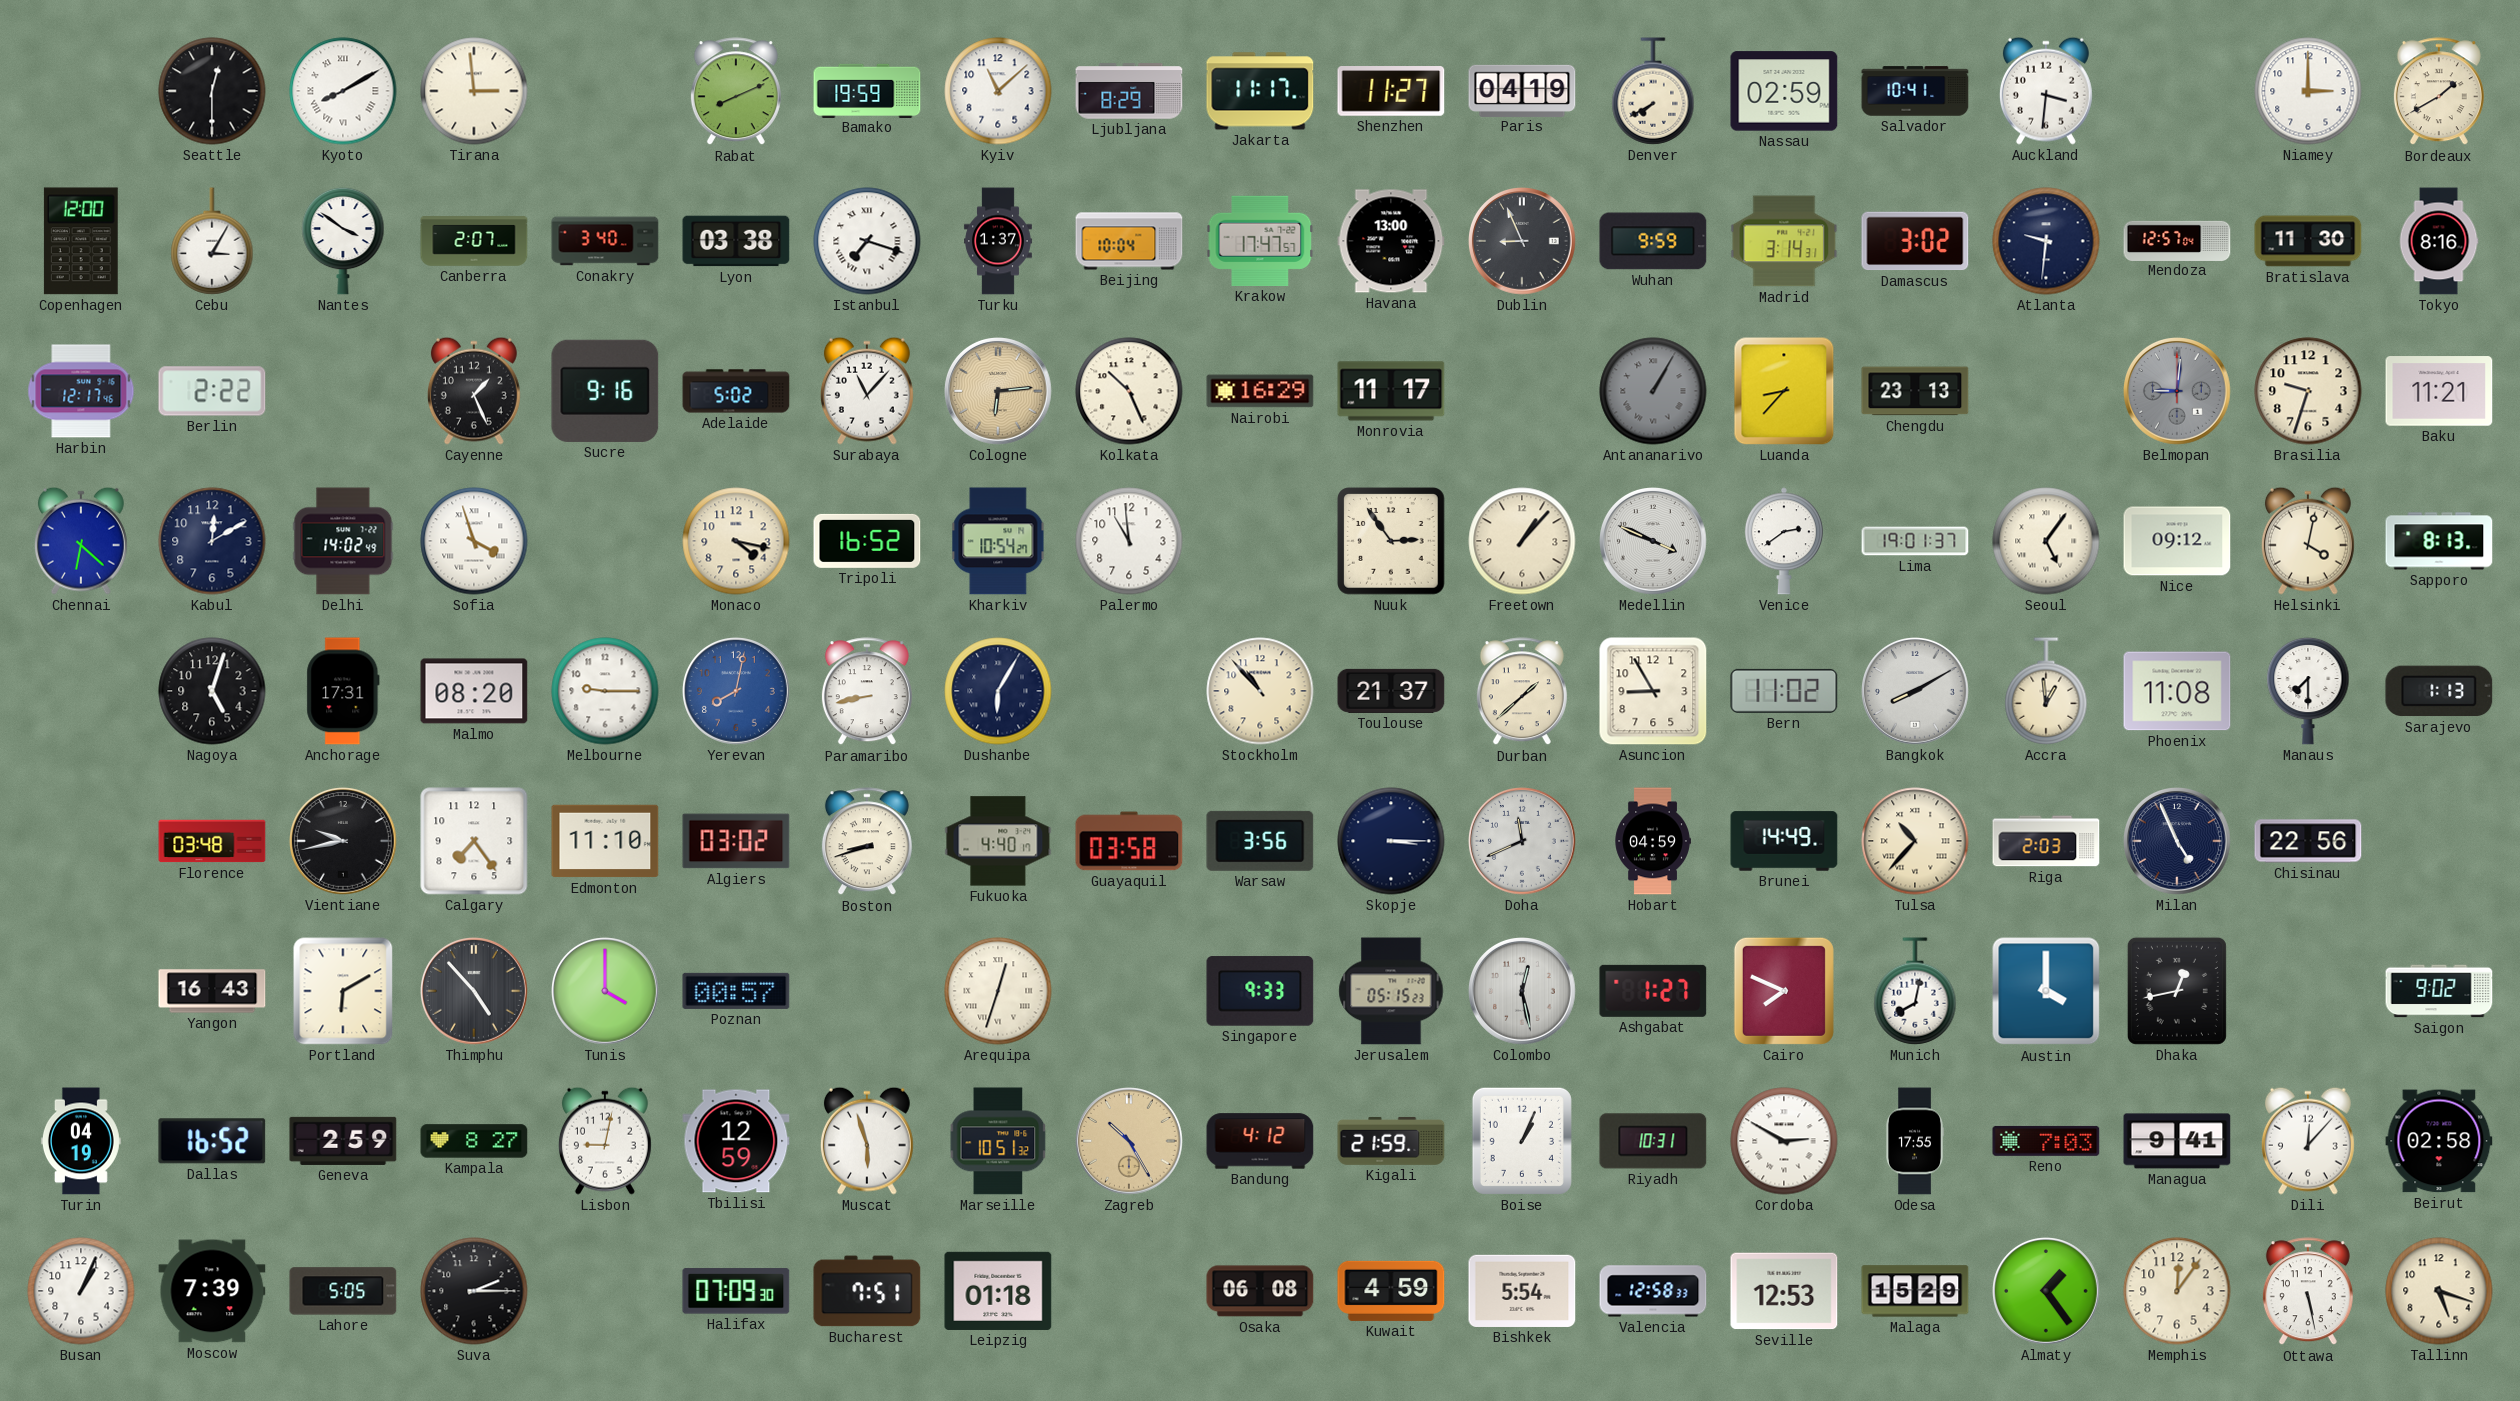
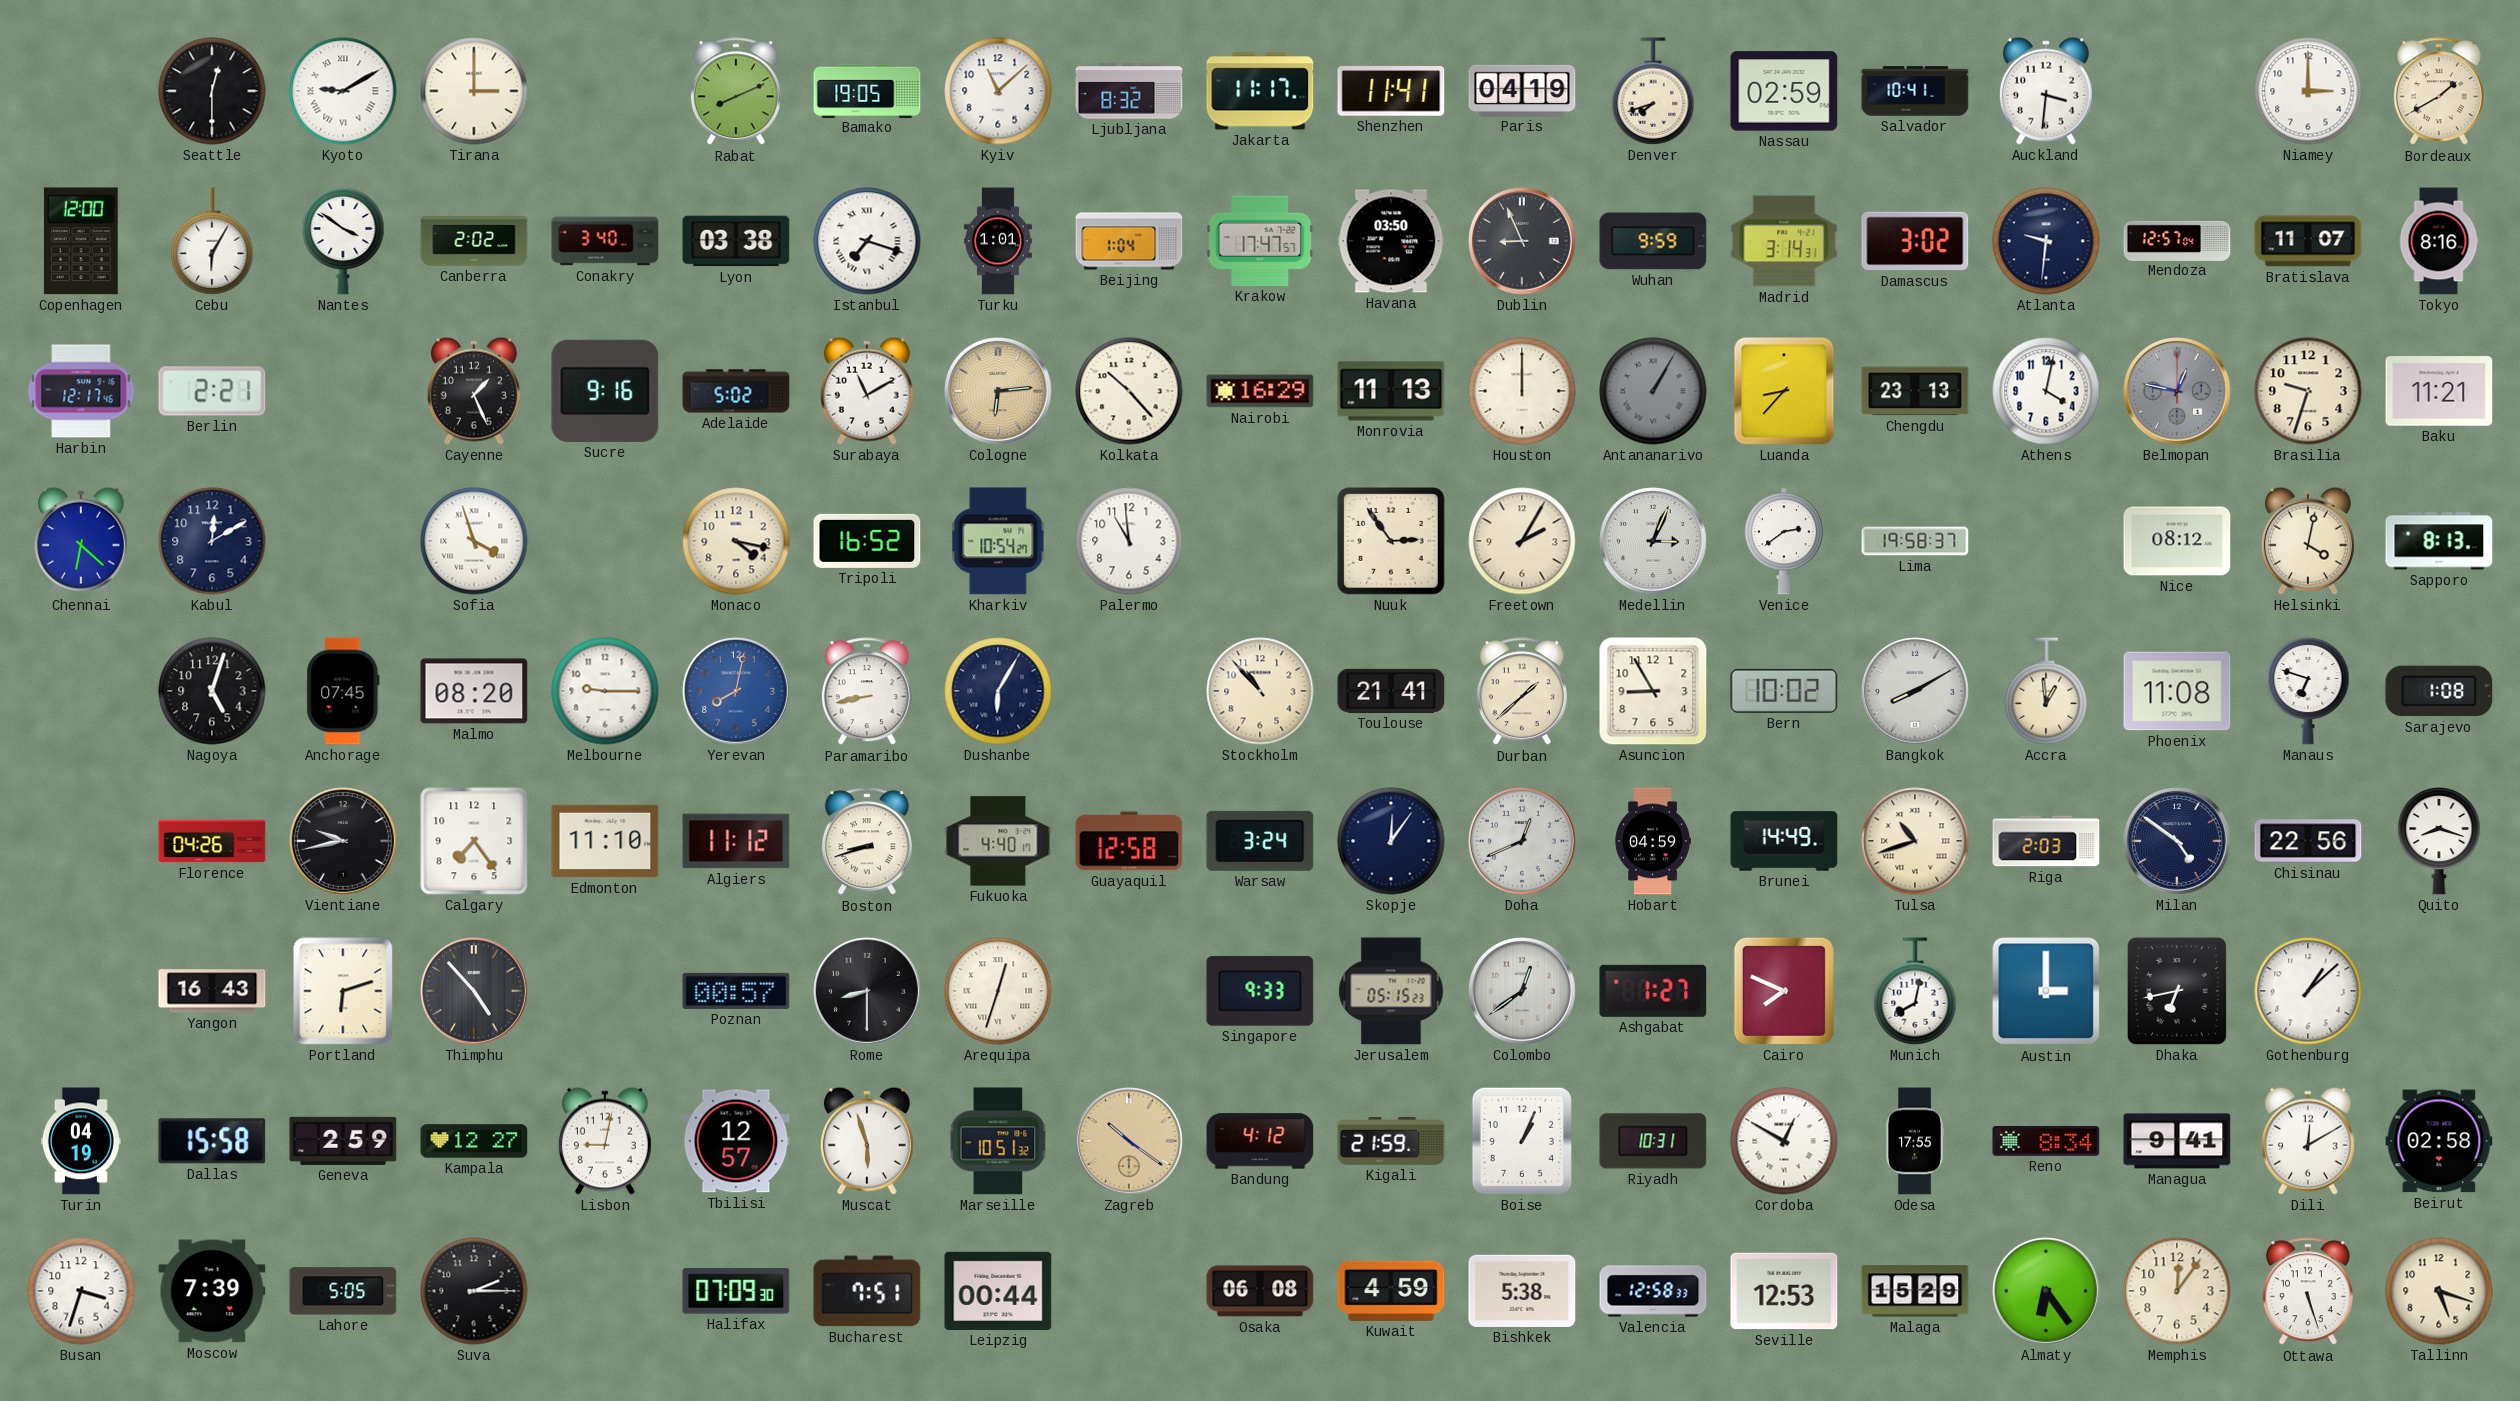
Kyoto: 8:10 -> 9:10 (343, 91)
Tirana: 2:59 -> 3:00 (474, 91)
Bamako: 19:59 -> 19:05 (867, 90)
Ljubljana: 8:29 -> 8:32 (1129, 91)
Shenzhen: 11:27 -> 11:41 (1391, 91)
Denver: 7:40 -> 7:42 (1653, 91)
Cebu: 3:05 -> 6:05 (212, 241)
Canberra: 2:07 -> 2:02 (474, 241)
Turku: 1:37 -> 1:01 (998, 241)
Beijing: 10:04 -> 1:04 (1129, 241)
Havana: 13:00 -> 03:50 (1391, 241)
Bratislava: 11:30 -> 11:07 (2308, 241)
Berlin: 2:22 -> 2:21 (212, 391)
Surabaya: 11:07 -> 11:10 (867, 391)
Kolkata: 10:26 -> 10:23 (1129, 391)
Monrovia: 11:17 -> 11:13 (1391, 391)
Houston: none -> 12:00 (1522, 391)
Athens: none -> 4:02 (2046, 391)
Belmopan: 9:01 -> 12:47 (2178, 392)
Delhi: 14:02 -> none (343, 541)
Freetown: 1:07 -> 2:05 (1522, 541)
Medellin: 3:49 -> 3:04 (1654, 542)
Lima: 19:01 -> 19:58 (1915, 541)
Seoul: 5:06 -> none (2046, 541)
Nice: 09:12 -> 08:12 (2177, 541)
Anchorage: 17:31 -> 07:45 (343, 691)
Toulouse: 21:37 -> 21:41 (1391, 691)
Bern: 11:02 -> 10:02 (1784, 691)
Manaus: 7:30 -> 6:48 (2308, 691)
Sarajevo: 1:13 -> 1:08 (2439, 691)
Florence: 03:48 -> 04:26 (212, 841)
Algiers: 03:02 -> 11:12 (736, 841)
Guayaquil: 03:58 -> 12:58 (1129, 841)
Warsaw: 3:56 -> 3:24 (1260, 841)
Skopje: 3:15 -> 12:06 (1391, 841)
Doha: 11:41 -> 12:41 (1523, 842)
Tulsa: 10:37 -> 10:42 (1915, 841)
Milan: 4:56 -> 4:51 (2178, 842)
Quito: none -> 8:18 (2439, 841)
Portland: 6:10 -> 6:12 (343, 991)
Tunis: 4:00 -> none (606, 992)
Rome: none -> 8:30 (868, 992)
Colombo: 12:28 -> 12:39 (1523, 992)
Austin: 4:00 -> 3:00 (2046, 991)
Dhaka: 12:43 -> 6:43 (2177, 991)
Gothenburg: none -> 1:08 (2308, 991)
Saigon: 9:02 -> none (2439, 991)
Dallas: 16:52 -> 15:58 (212, 1141)
Kampala: 8:27 -> 12:27 (474, 1141)
Tbilisi: 12:59 -> 12:57 (736, 1141)
Zagreb: 10:25 -> 10:21 (1130, 1142)
Cordoba: 2:50 -> 12:50 (1784, 1141)
Reno: 7:03 -> 8:34 (2046, 1141)
Dili: 12:07 -> 12:10 (2308, 1141)
Busan: 1:04 -> 3:33 (81, 1291)
Leipzig: 01:18 -> 00:44 (998, 1291)
Bishkek: 5:54 -> 5:38 (1522, 1291)
Almaty: 1:24 -> 6:24 (2047, 1292)
Ottawa: 5:28 -> 5:27 (2308, 1292)
